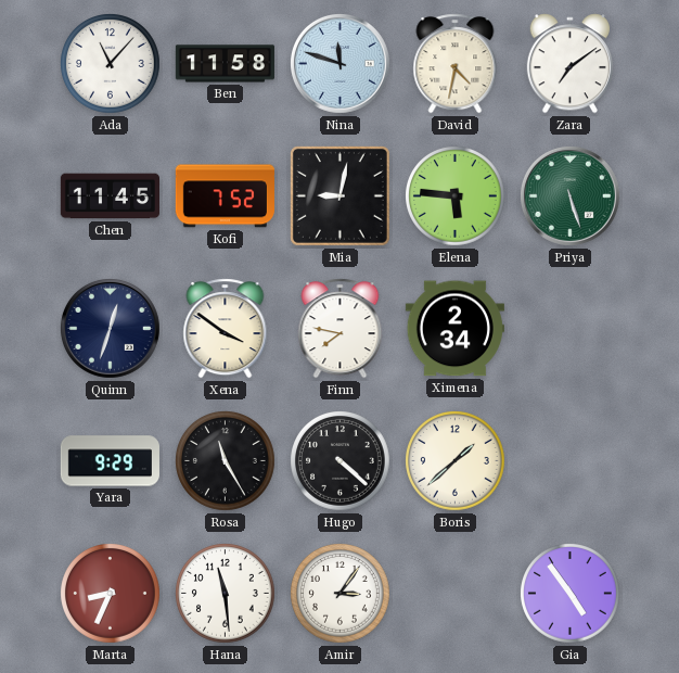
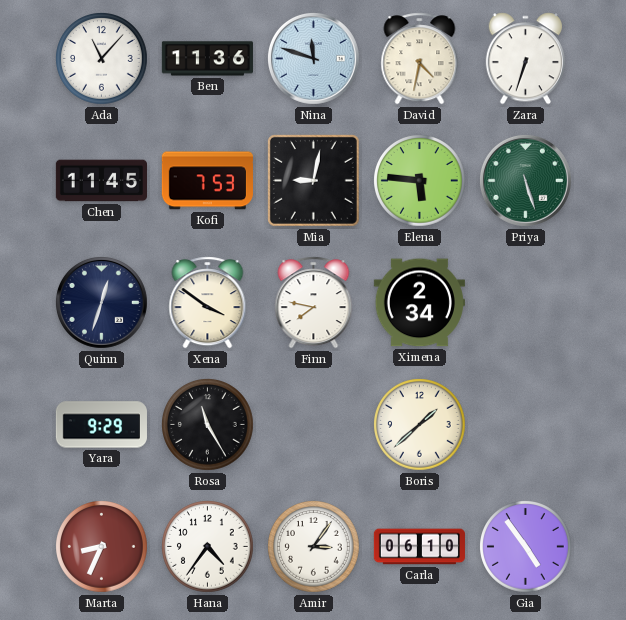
Ben: 11:58 -> 11:36 (207, 59)
Zara: 7:09 -> 6:33 (525, 59)
Kofi: 7:52 -> 7:53 (207, 181)
Hugo: 4:22 -> none (341, 461)
Hana: 11:29 -> 4:36 (208, 547)
Carla: none -> 06:10 (419, 547)
